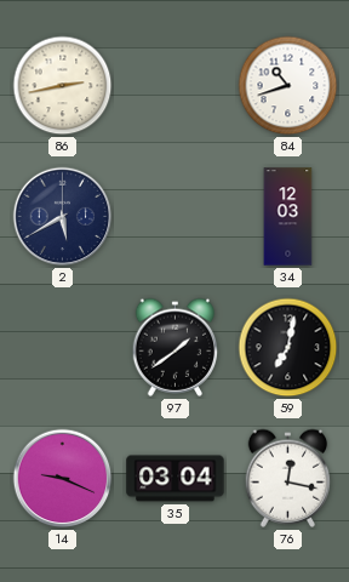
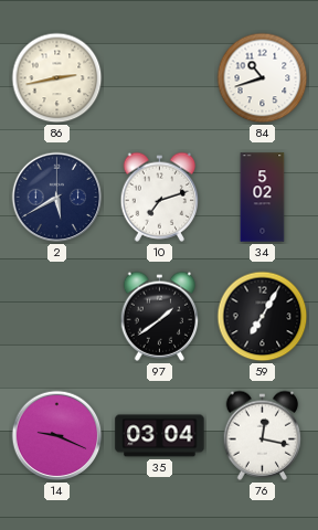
10: none -> 7:12 (160, 197)
34: 12:03 -> 5:02 (263, 198)
59: 7:02 -> 7:05 (263, 317)
